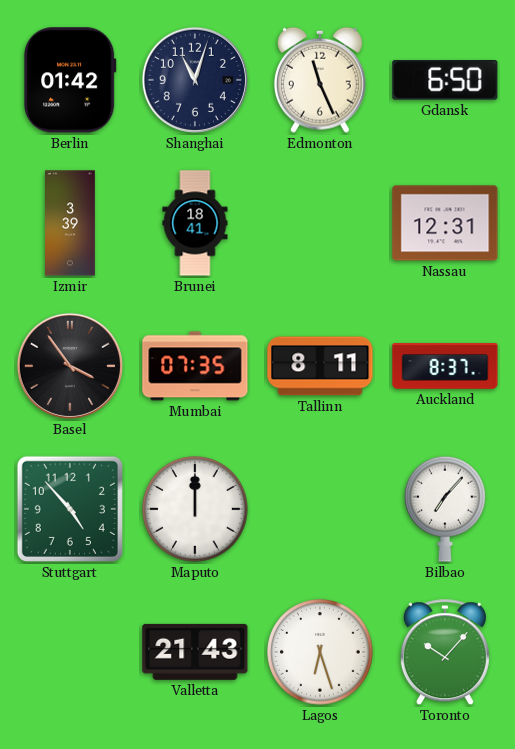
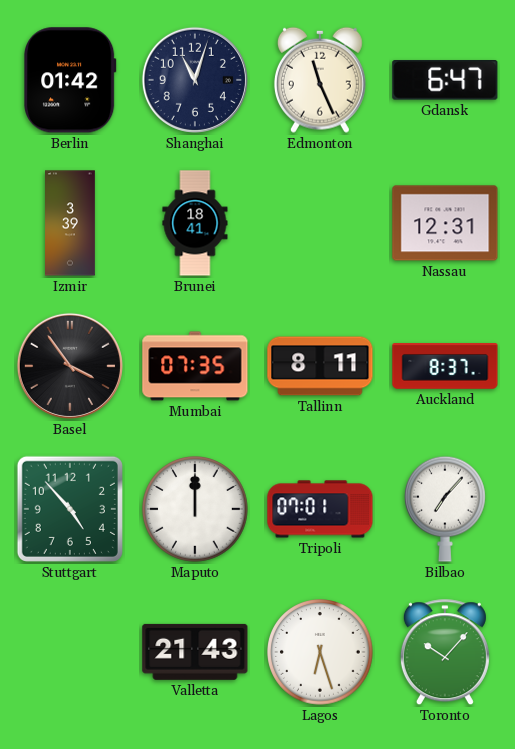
Gdansk: 6:50 -> 6:47 (445, 81)
Tripoli: none -> 07:01 (320, 509)
